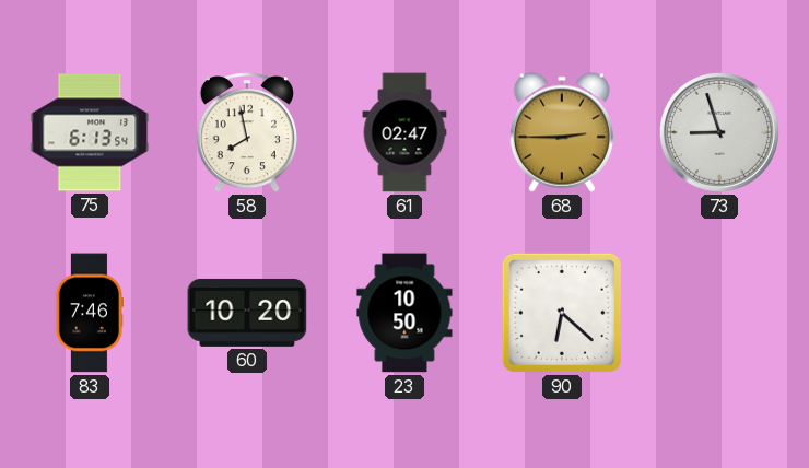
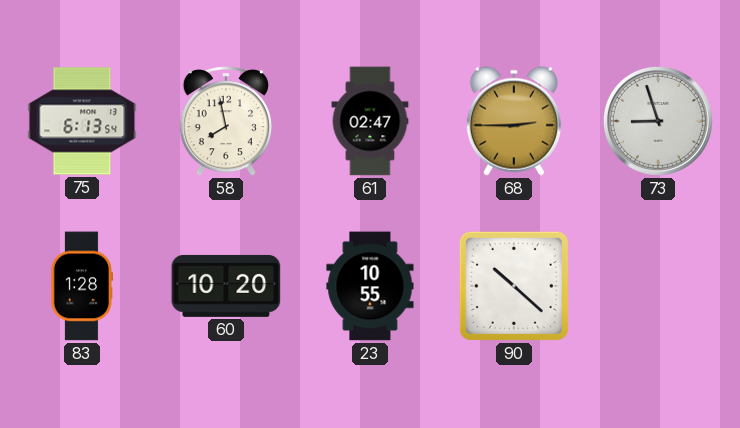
83: 7:46 -> 1:28 (81, 286)
23: 10:50 -> 10:55 (370, 286)
90: 6:22 -> 10:22 (514, 286)
